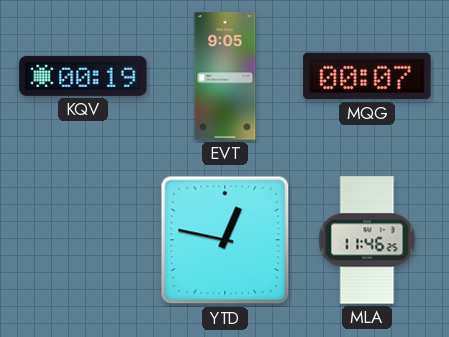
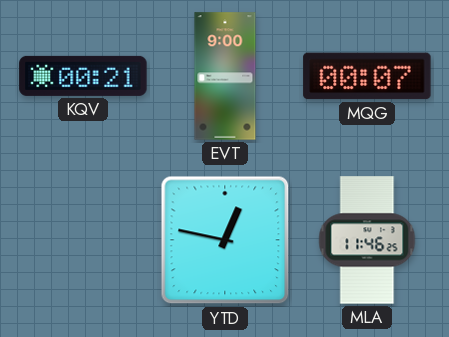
KQV: 00:19 -> 00:21 (83, 76)
EVT: 9:05 -> 9:00 (225, 76)
